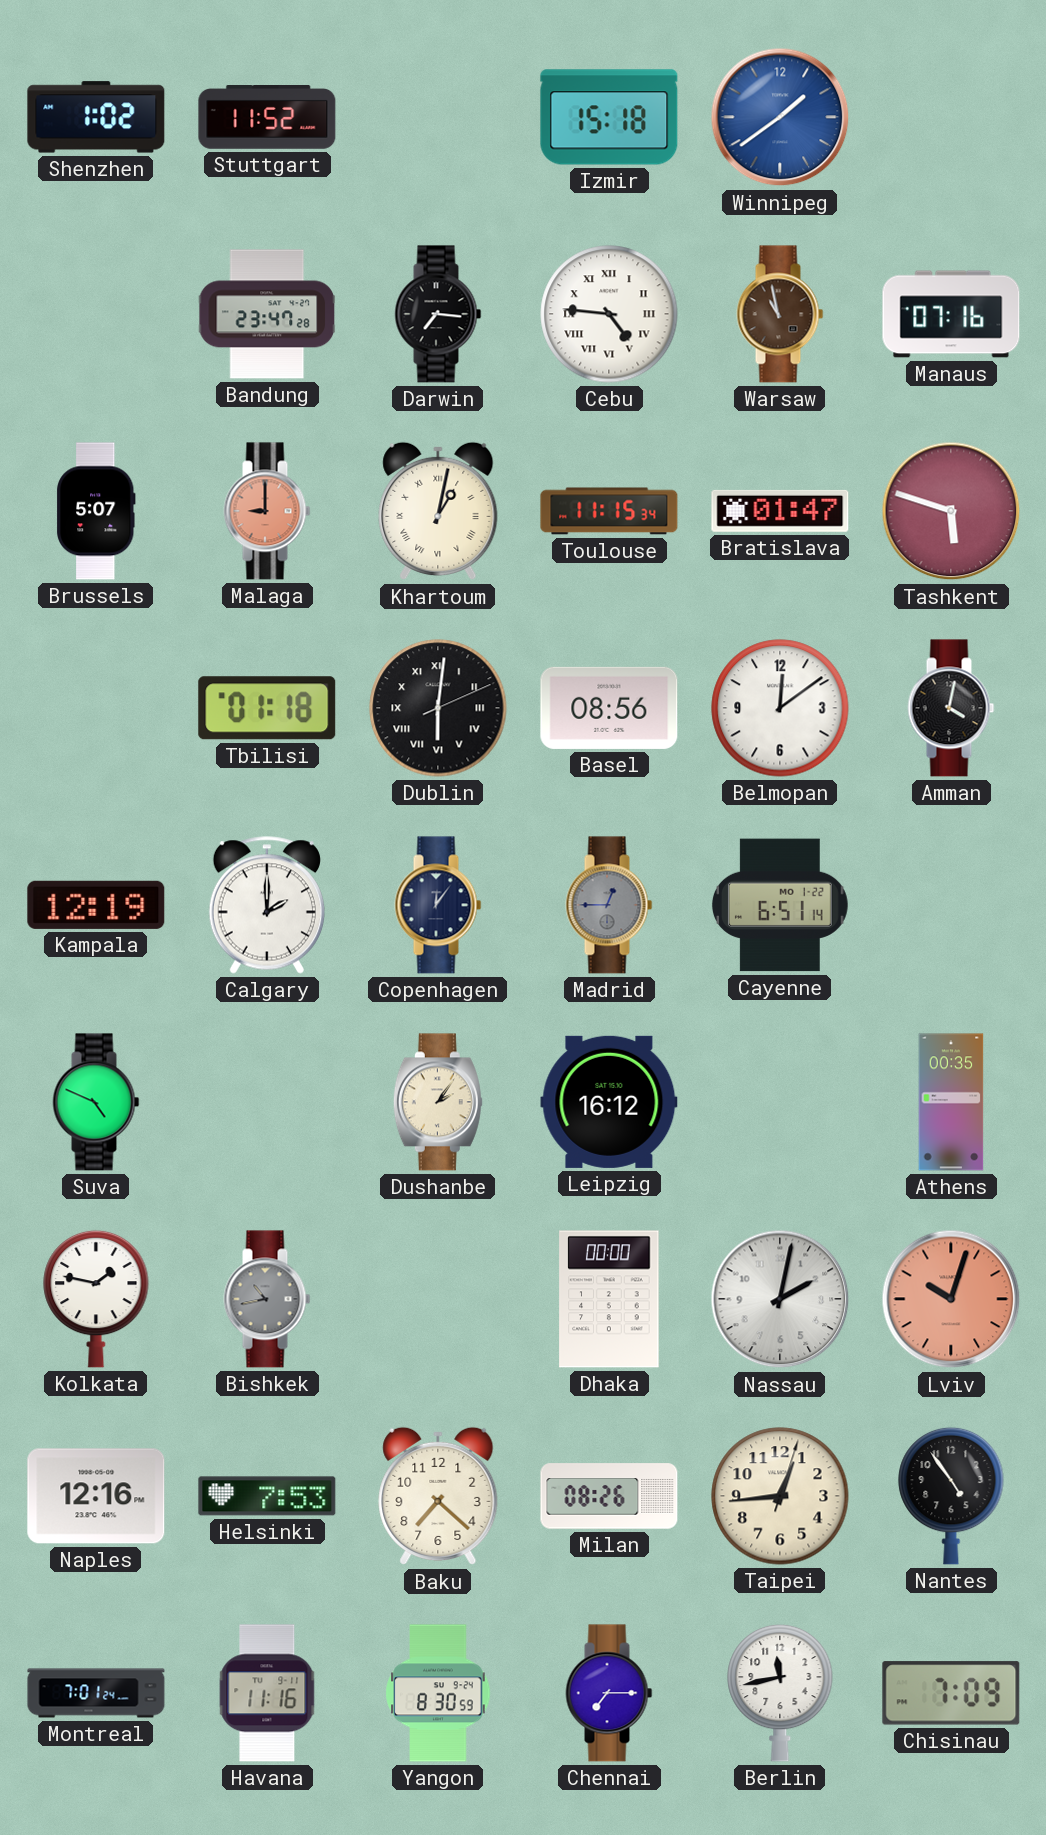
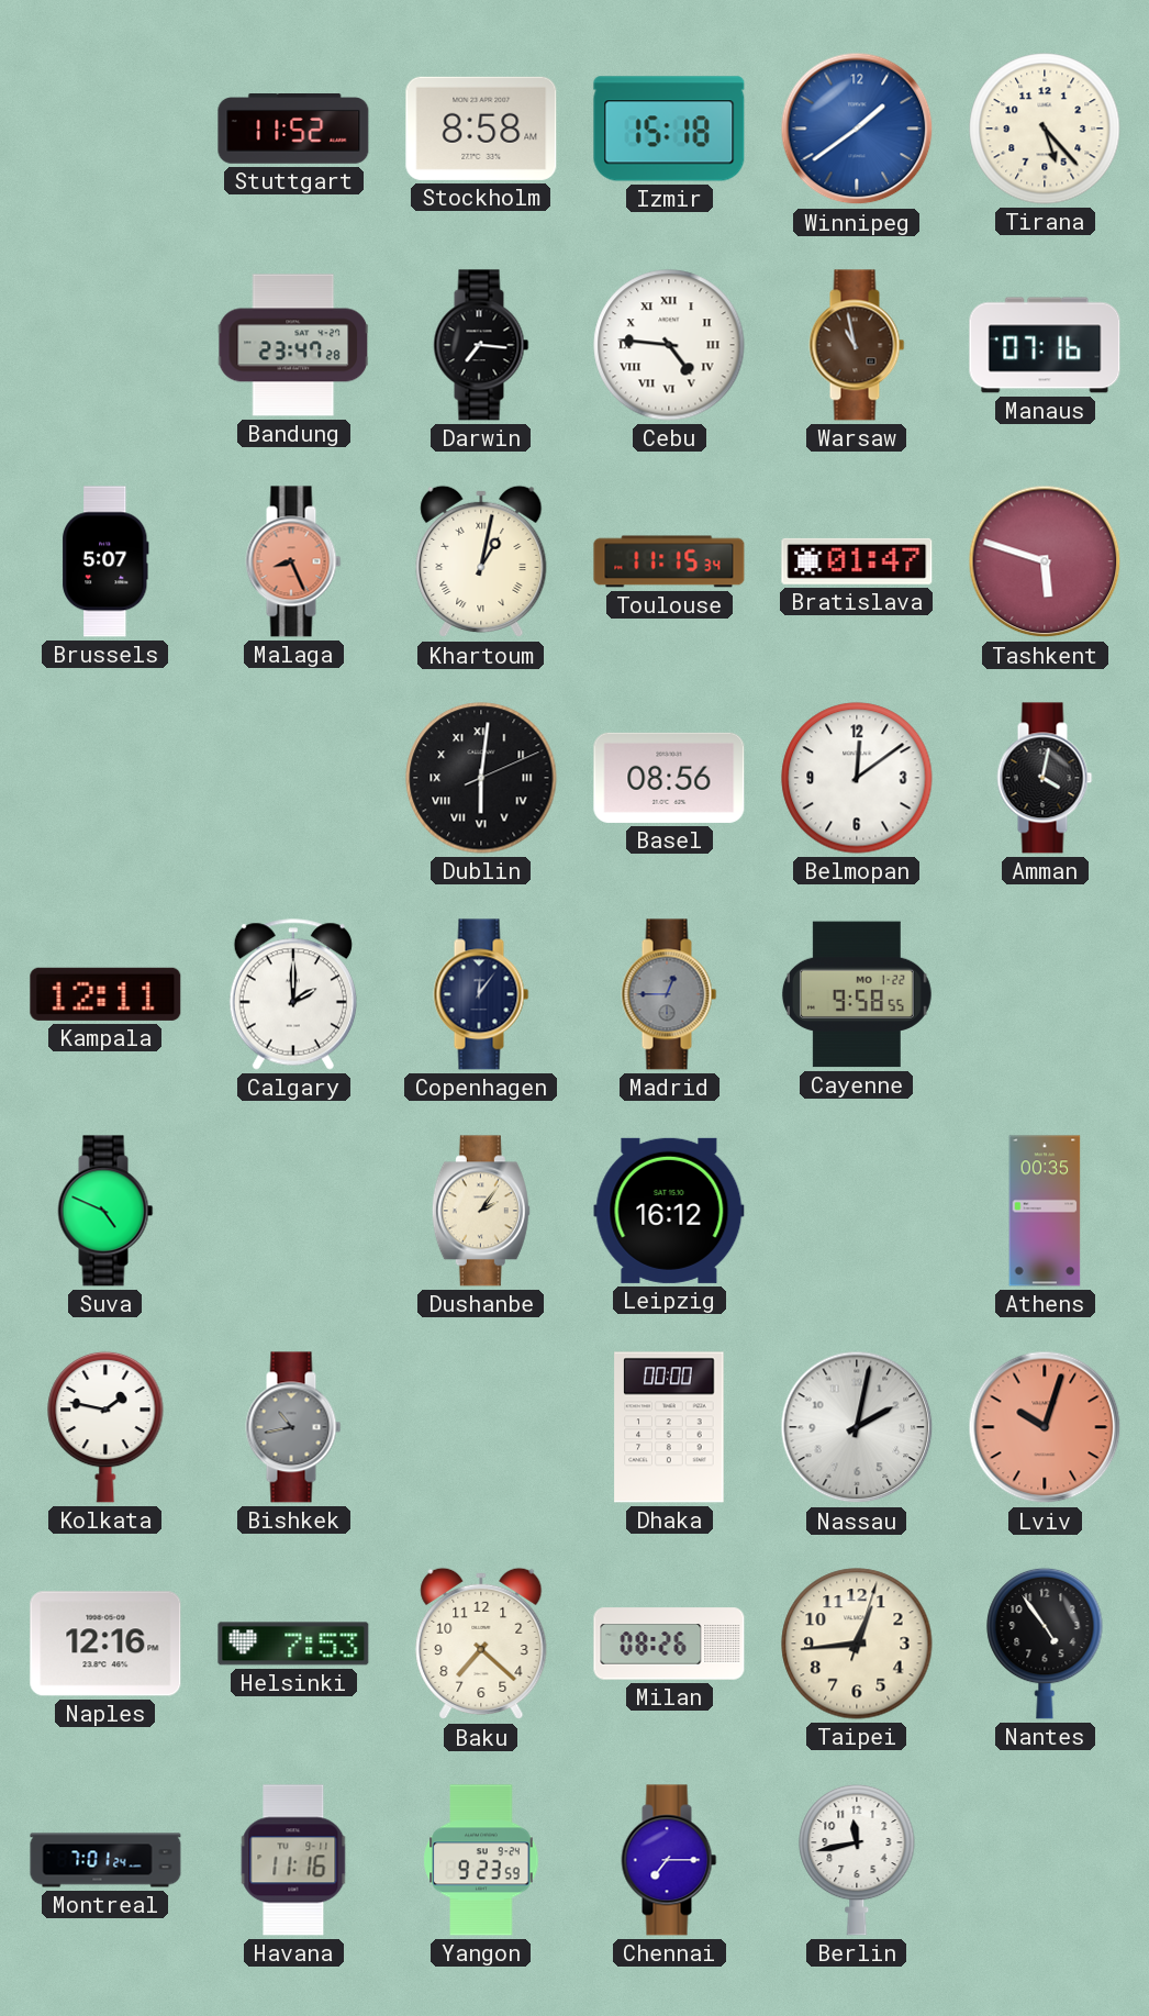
Shenzhen: 1:02 -> none (96, 117)
Stockholm: none -> 8:58 (481, 129)
Tirana: none -> 5:23 (1045, 129)
Malaga: 9:00 -> 8:26 (293, 561)
Tbilisi: 01:18 -> none (267, 708)
Kampala: 12:19 -> 12:11 (105, 994)
Cayenne: 6:51 -> 9:58 (857, 994)
Yangon: 8:30 -> 9:23 (481, 1860)
Chisinau: 7:09 -> none (951, 1693)
